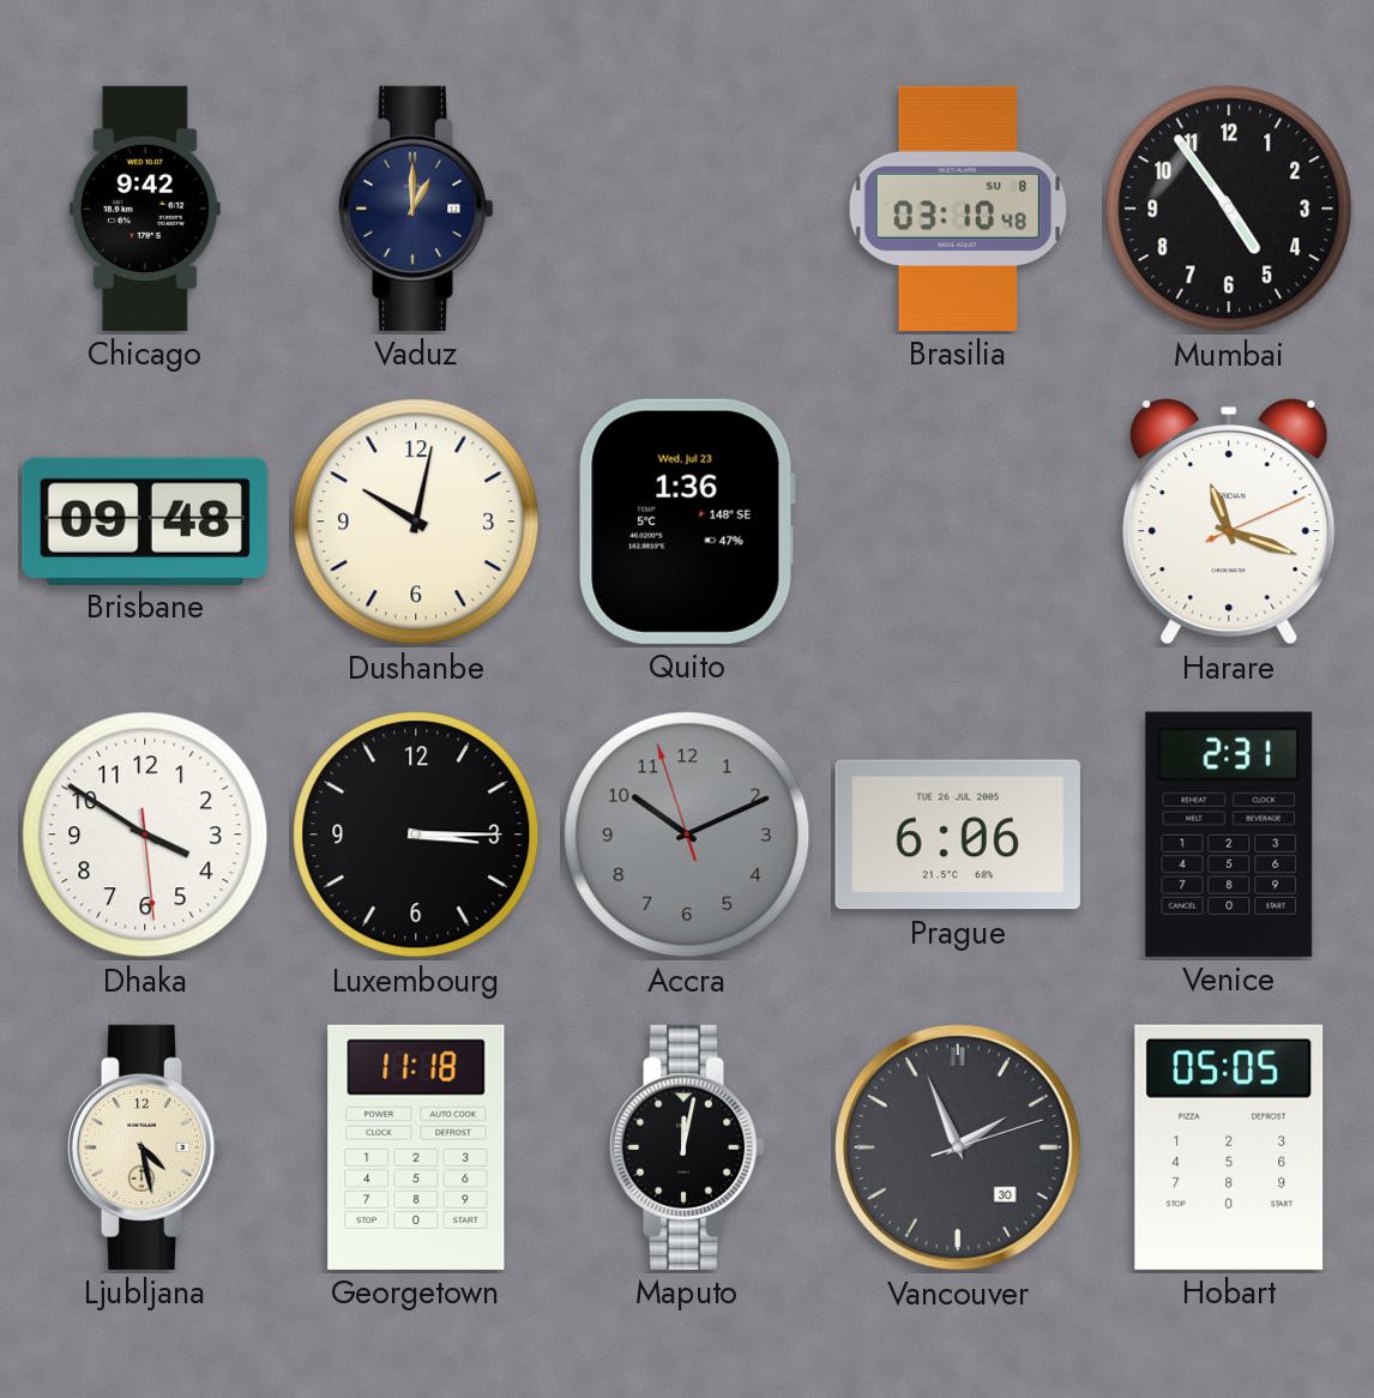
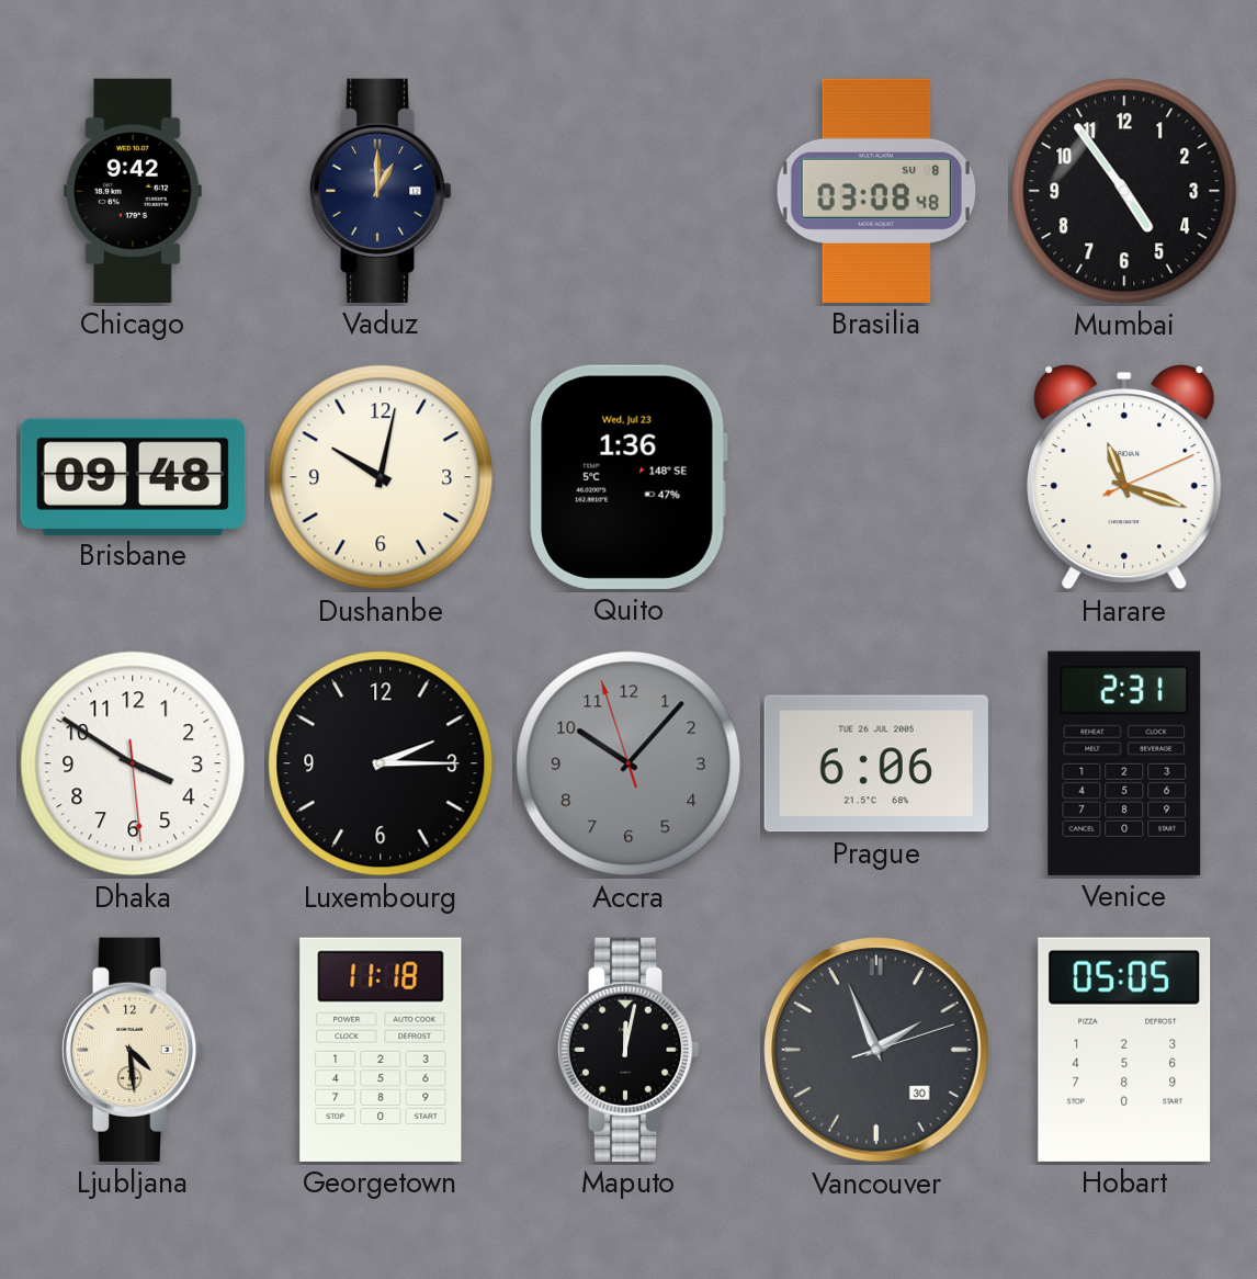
Brasilia: 03:10 -> 03:08 (876, 191)
Luxembourg: 3:15 -> 2:15 (381, 763)
Accra: 10:10 -> 10:06 (628, 763)
Ljubljana: 4:28 -> 4:29 (133, 1050)
